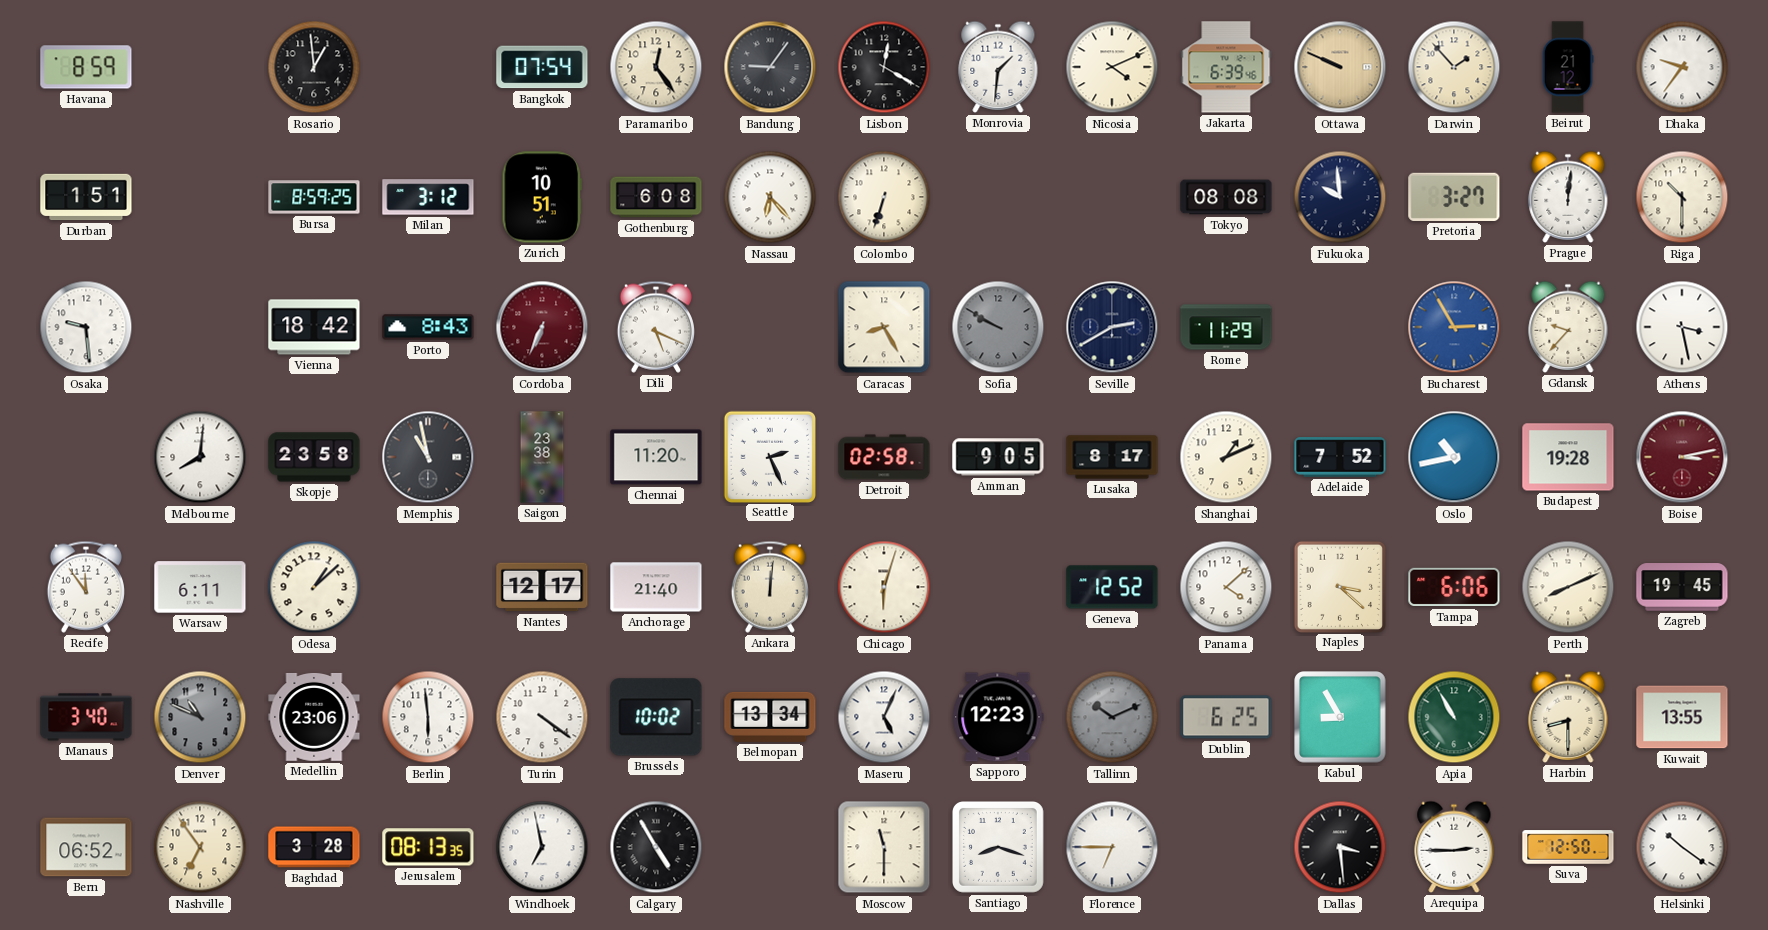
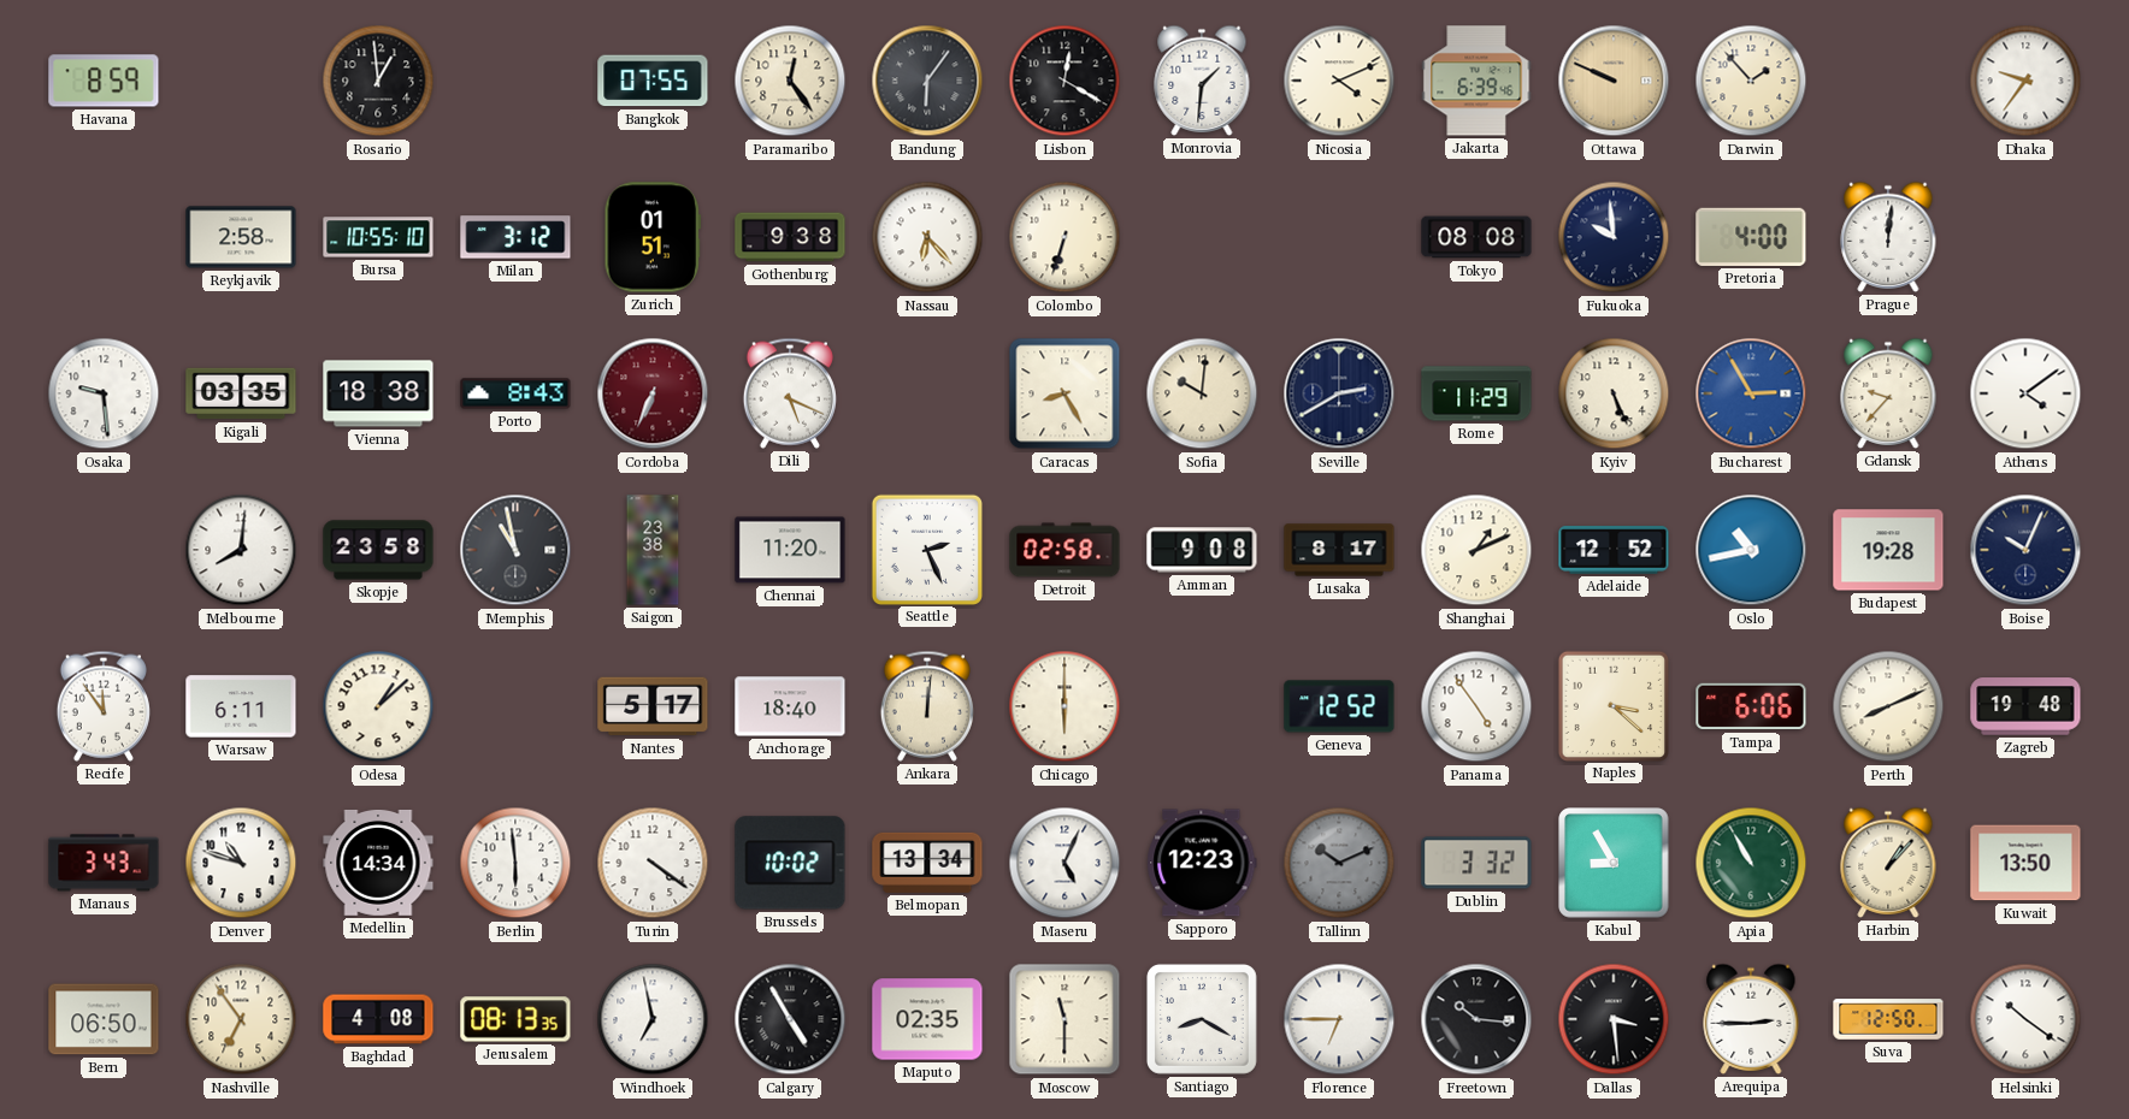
Bangkok: 07:54 -> 07:55 (653, 81)
Bandung: 9:06 -> 6:06 (927, 81)
Beirut: 21:12 -> none (1568, 67)
Durban: 1:51 -> none (86, 197)
Reykjavik: none -> 2:58 (241, 237)
Bursa: 8:59 -> 10:55 (378, 237)
Zurich: 10:51 -> 01:51 (653, 237)
Gothenburg: 6:08 -> 9:38 (790, 237)
Pretoria: 3:27 -> 4:00 (1751, 237)
Riga: 10:30 -> none (1682, 197)
Kigali: none -> 03:35 (241, 393)
Vienna: 18:42 -> 18:38 (378, 393)
Sofia: 9:50 -> 10:01 (1202, 393)
Sofia dial: grey -> cream (1202, 393)
Kyiv: none -> 5:26 (1614, 393)
Athens: 3:28 -> 4:09 (2025, 393)
Amman: 9:05 -> 9:08 (1202, 550)
Adelaide: 7:52 -> 12:52 (1614, 550)
Boise: 3:13 -> 10:04 (2025, 550)
Boise dial: burgundy -> navy (2025, 550)
Nantes: 12:17 -> 5:17 (653, 706)
Anchorage: 21:40 -> 18:40 (790, 706)
Chicago: 6:03 -> 6:00 (1064, 706)
Panama: 4:08 -> 4:54 (1476, 706)
Zagreb: 19:45 -> 19:48 (2025, 706)
Manaus: 3:40 -> 3:43 (104, 863)
Denver: 10:49 -> 10:48 (241, 863)
Denver dial: grey -> white (241, 863)
Medellin: 23:06 -> 14:34 (378, 863)
Dublin: 6:25 -> 3:32 (1476, 863)
Harbin: 8:30 -> 1:07 (1888, 863)
Kuwait: 13:55 -> 13:50 (2025, 863)
Bern: 06:52 -> 06:50 (104, 1019)
Baghdad: 3:28 -> 4:08 (378, 1019)
Maputo: none -> 02:35 (927, 1019)
Santiago: 8:18 -> 8:20 (1202, 1019)
Freetown: none -> 10:16 (1476, 1019)
